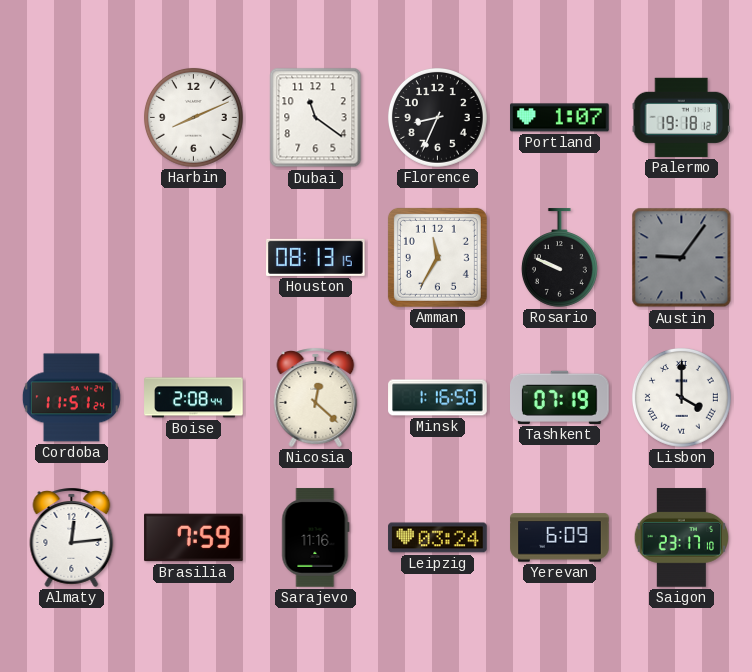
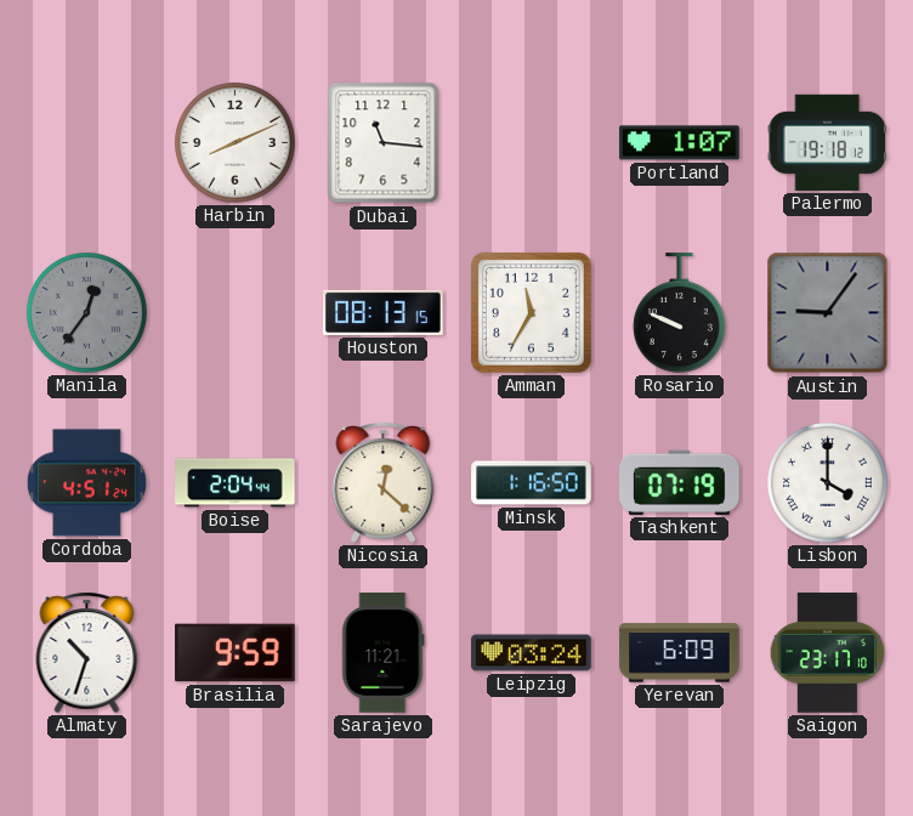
Dubai: 11:21 -> 11:16 (384, 143)
Florence: 8:34 -> none (437, 117)
Manila: none -> 12:36 (86, 312)
Cordoba: 11:51 -> 4:51 (86, 483)
Boise: 2:08 -> 2:04 (236, 483)
Almaty: 12:14 -> 10:33 (87, 652)
Brasilia: 7:59 -> 9:59 (236, 653)
Sarajevo: 11:16 -> 11:21 (384, 653)
